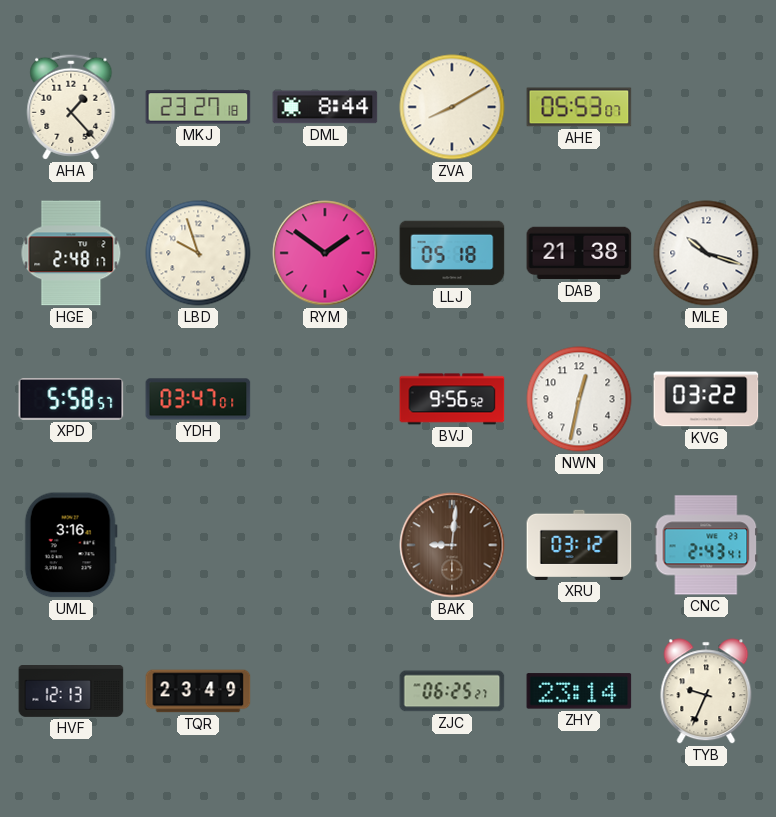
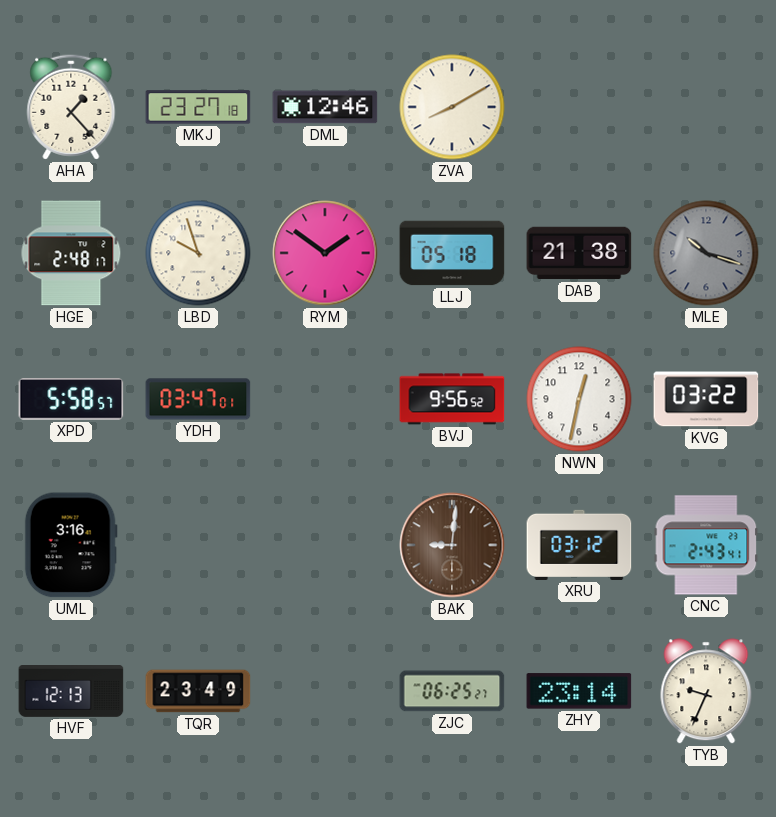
DML: 8:44 -> 12:46 (325, 107)
AHE: 05:53 -> none (579, 107)
MLE dial: white -> grey (706, 253)
